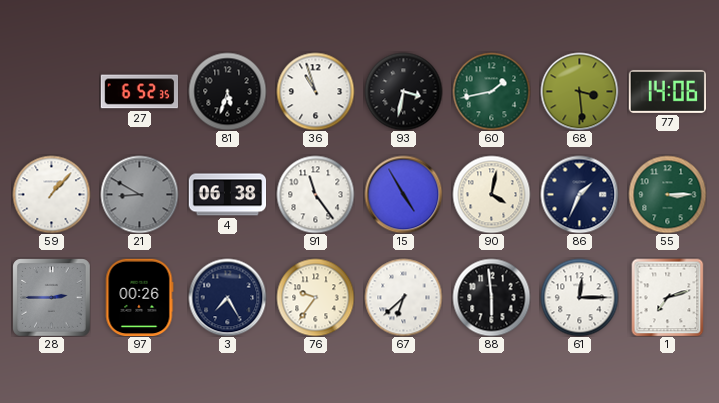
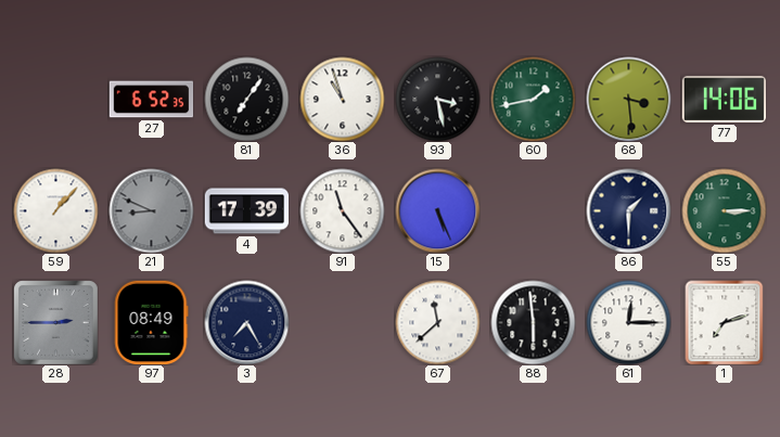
81: 5:33 -> 7:06 (246, 99)
93: 3:32 -> 3:28 (437, 99)
21: 8:50 -> 8:49 (151, 210)
4: 06:38 -> 17:39 (246, 211)
15: 4:55 -> 5:26 (437, 210)
90: 4:02 -> none (491, 194)
86: 1:34 -> 1:30 (628, 210)
97: 00:26 -> 08:49 (151, 322)
76: 9:36 -> none (315, 297)
67: 6:38 -> 11:38 (437, 322)
